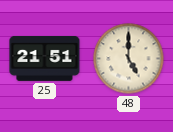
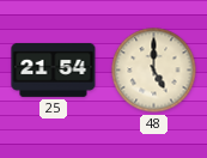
25: 21:51 -> 21:54 (54, 69)
